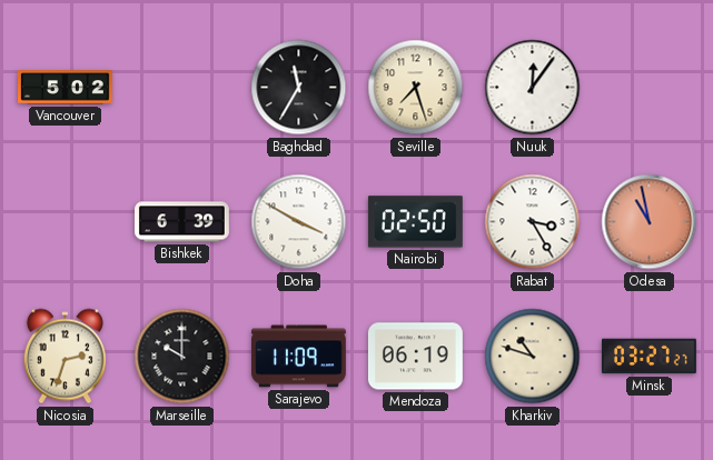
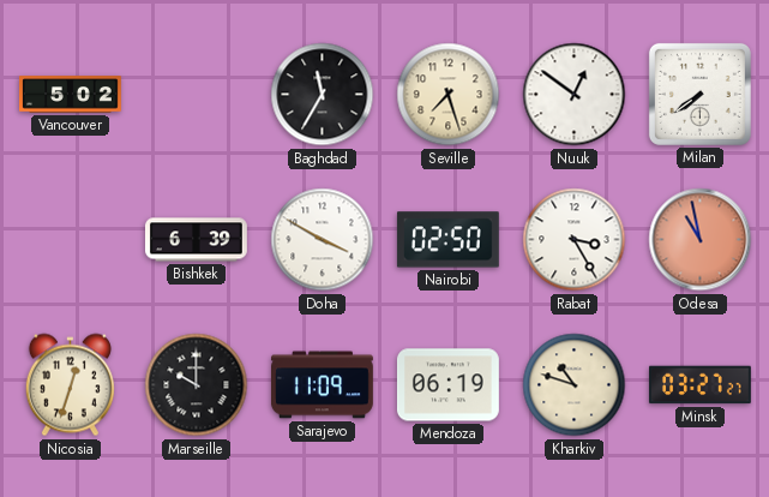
Nuuk: 12:06 -> 12:51 (575, 95)
Milan: none -> 7:39 (699, 94)
Nicosia: 2:33 -> 12:33 (70, 385)
